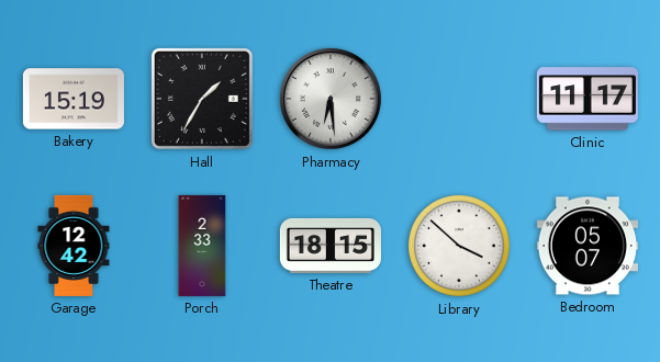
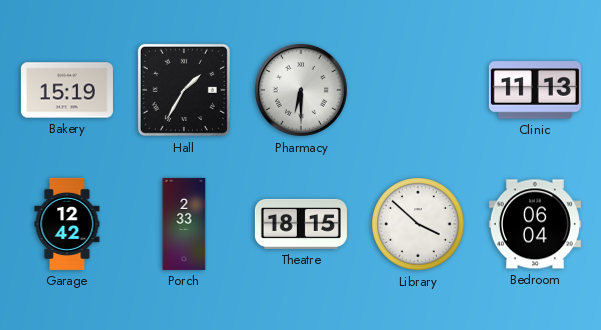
Pharmacy: 6:29 -> 6:30 (301, 90)
Clinic: 11:17 -> 11:13 (535, 90)
Bedroom: 05:07 -> 06:04 (535, 224)
